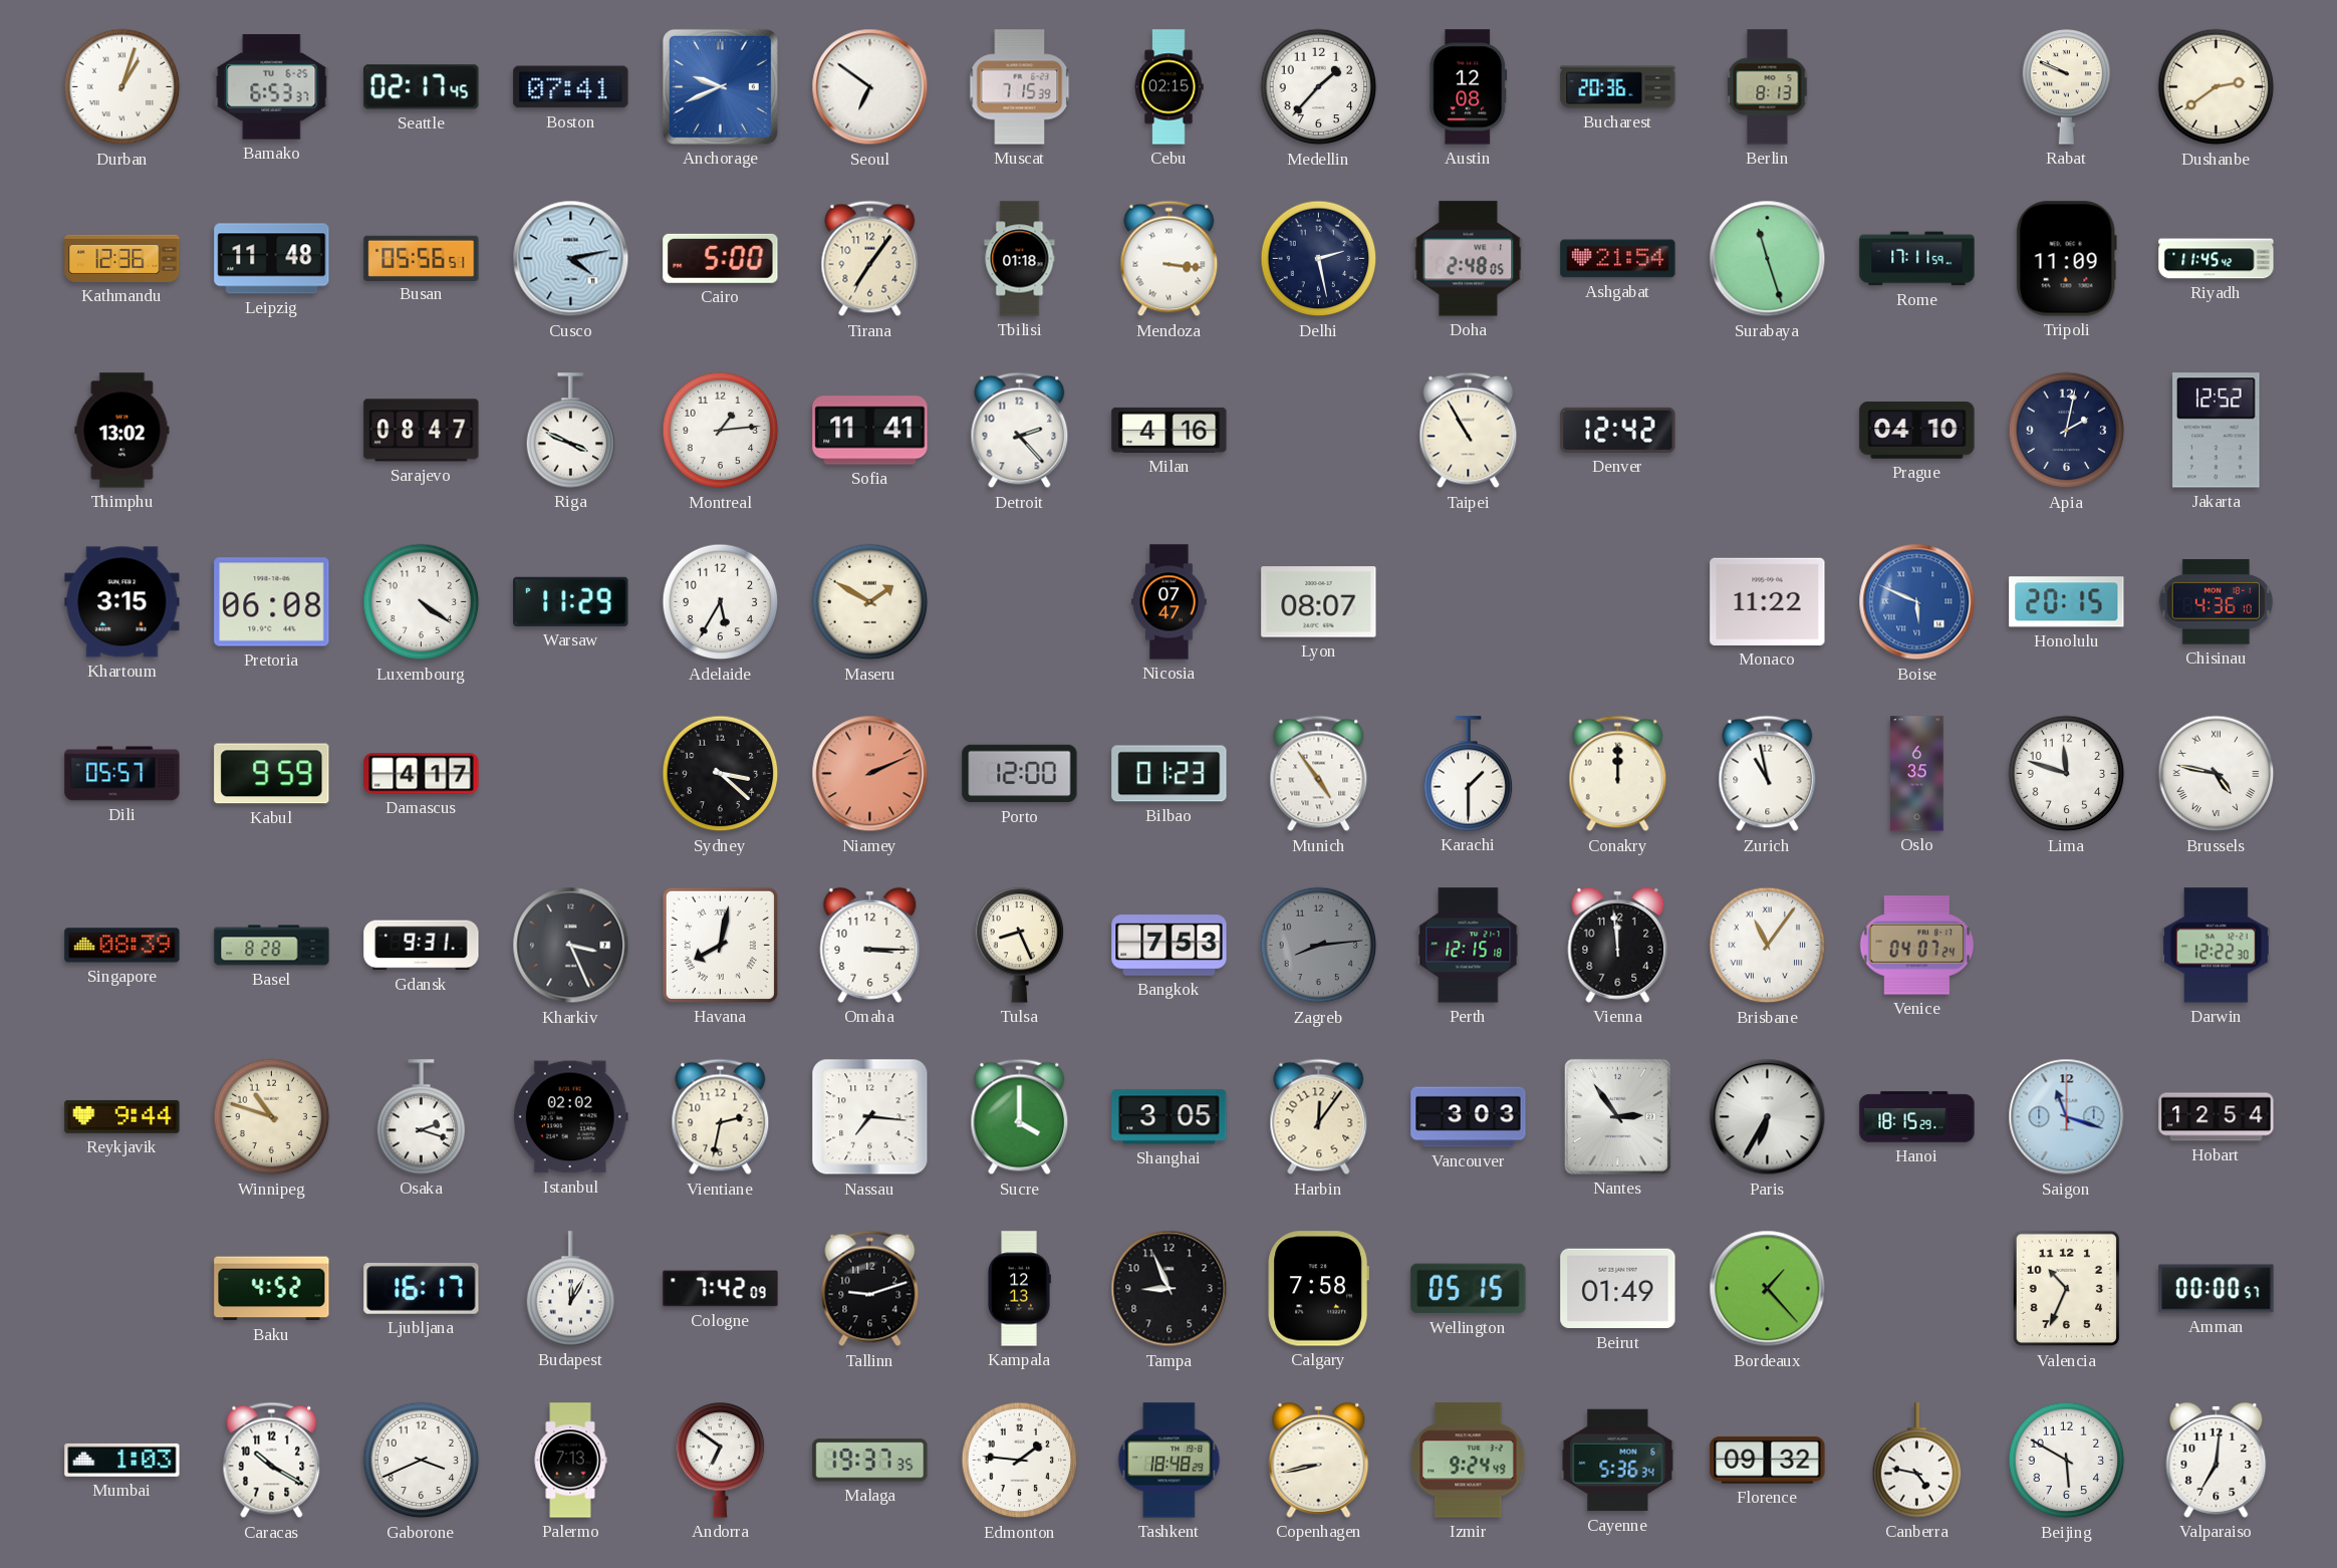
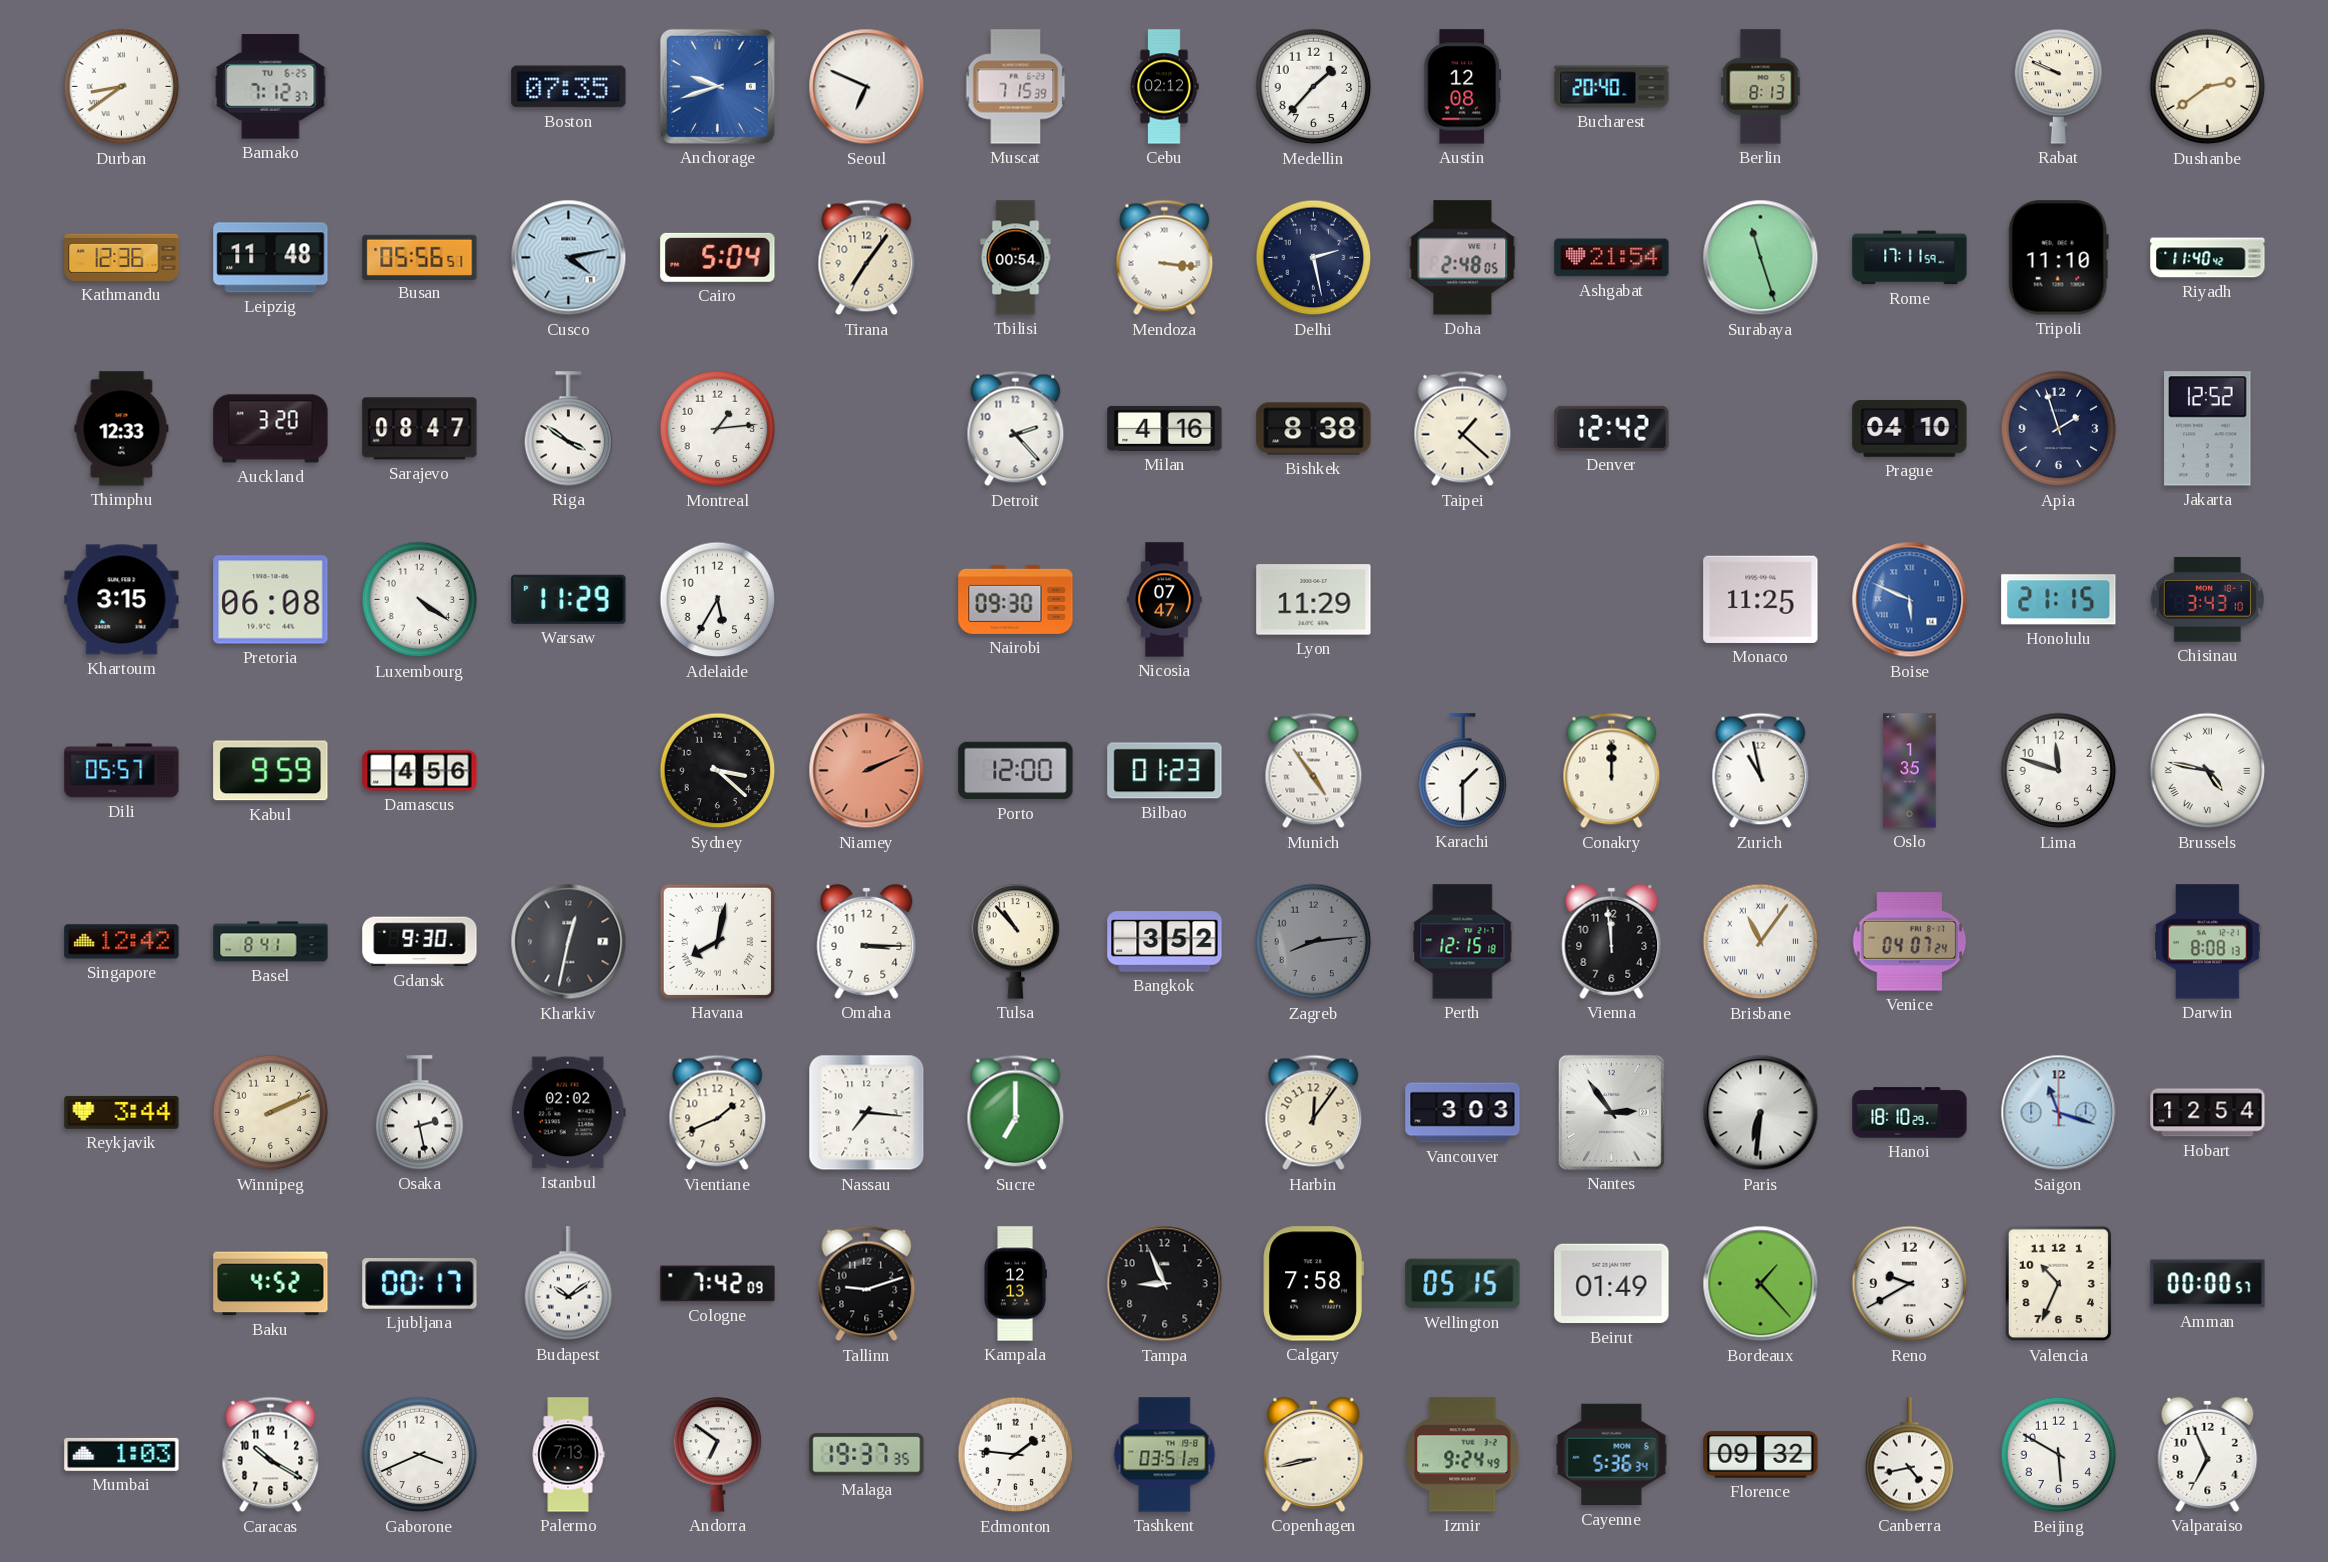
Durban: 1:03 -> 8:39 (122, 87)
Bamako: 6:53 -> 7:12 (271, 87)
Seattle: 02:17 -> none (422, 87)
Boston: 07:41 -> 07:35 (569, 87)
Anchorage: 9:41 -> 9:42 (717, 86)
Seoul: 6:51 -> 6:49 (867, 87)
Cebu: 02:15 -> 02:12 (1164, 87)
Bucharest: 20:36 -> 20:40 (1612, 87)
Cairo: 5:00 -> 5:04 (718, 257)
Tbilisi: 01:18 -> 00:54 (1016, 258)
Tripoli: 11:09 -> 11:10 (2058, 258)
Riyadh: 11:45 -> 11:40 (2208, 258)
Thimphu: 13:02 -> 12:33 (122, 429)
Auckland: none -> 3:20 (271, 429)
Riga: 3:49 -> 3:51 (569, 429)
Sofia: 11:41 -> none (870, 431)
Bishkek: none -> 8:38 (1314, 429)
Taipei: 10:55 -> 1:22 (1463, 429)
Apia: 2:02 -> 1:57 (2059, 429)
Maseru: 1:50 -> none (870, 602)
Nairobi: none -> 09:30 (1016, 599)
Lyon: 08:07 -> 11:29 (1314, 600)
Monaco: 11:22 -> 11:25 (1761, 599)
Honolulu: 20:15 -> 21:15 (2059, 600)
Chisinau: 4:36 -> 3:43 (2207, 600)
Damascus: 4:17 -> 4:56 (420, 771)
Oslo: 6:35 -> 1:35 (1910, 771)
Singapore: 08:39 -> 12:42 (122, 942)
Basel: 8:28 -> 8:41 (271, 942)
Gdansk: 9:31 -> 9:30 (420, 942)
Kharkiv: 3:26 -> 12:32 (569, 942)
Tulsa: 8:26 -> 10:53 (1016, 942)
Bangkok: 7:53 -> 3:52 (1165, 942)
Darwin: 12:22 -> 8:08 (2207, 942)
Reykjavik: 9:44 -> 3:44 (122, 1112)
Winnipeg: 10:48 -> 2:11 (271, 1113)
Osaka: 2:18 -> 2:28 (420, 1113)
Vientiane: 2:32 -> 1:41 (718, 1113)
Sucre: 4:00 -> 7:00 (1016, 1113)
Shanghai: 3:05 -> none (1170, 1117)
Paris: 6:35 -> 6:31 (1761, 1113)
Hanoi: 18:15 -> 18:10 (1910, 1113)
Ljubljana: 16:17 -> 00:17 (420, 1284)
Budapest: 12:05 -> 10:09 (569, 1284)
Reno: none -> 9:40 (1910, 1284)
Tashkent: 18:48 -> 03:51 (1165, 1455)
Canberra: 4:47 -> 4:43 (1910, 1455)
Valparaiso: 7:01 -> 6:56 (2208, 1454)
